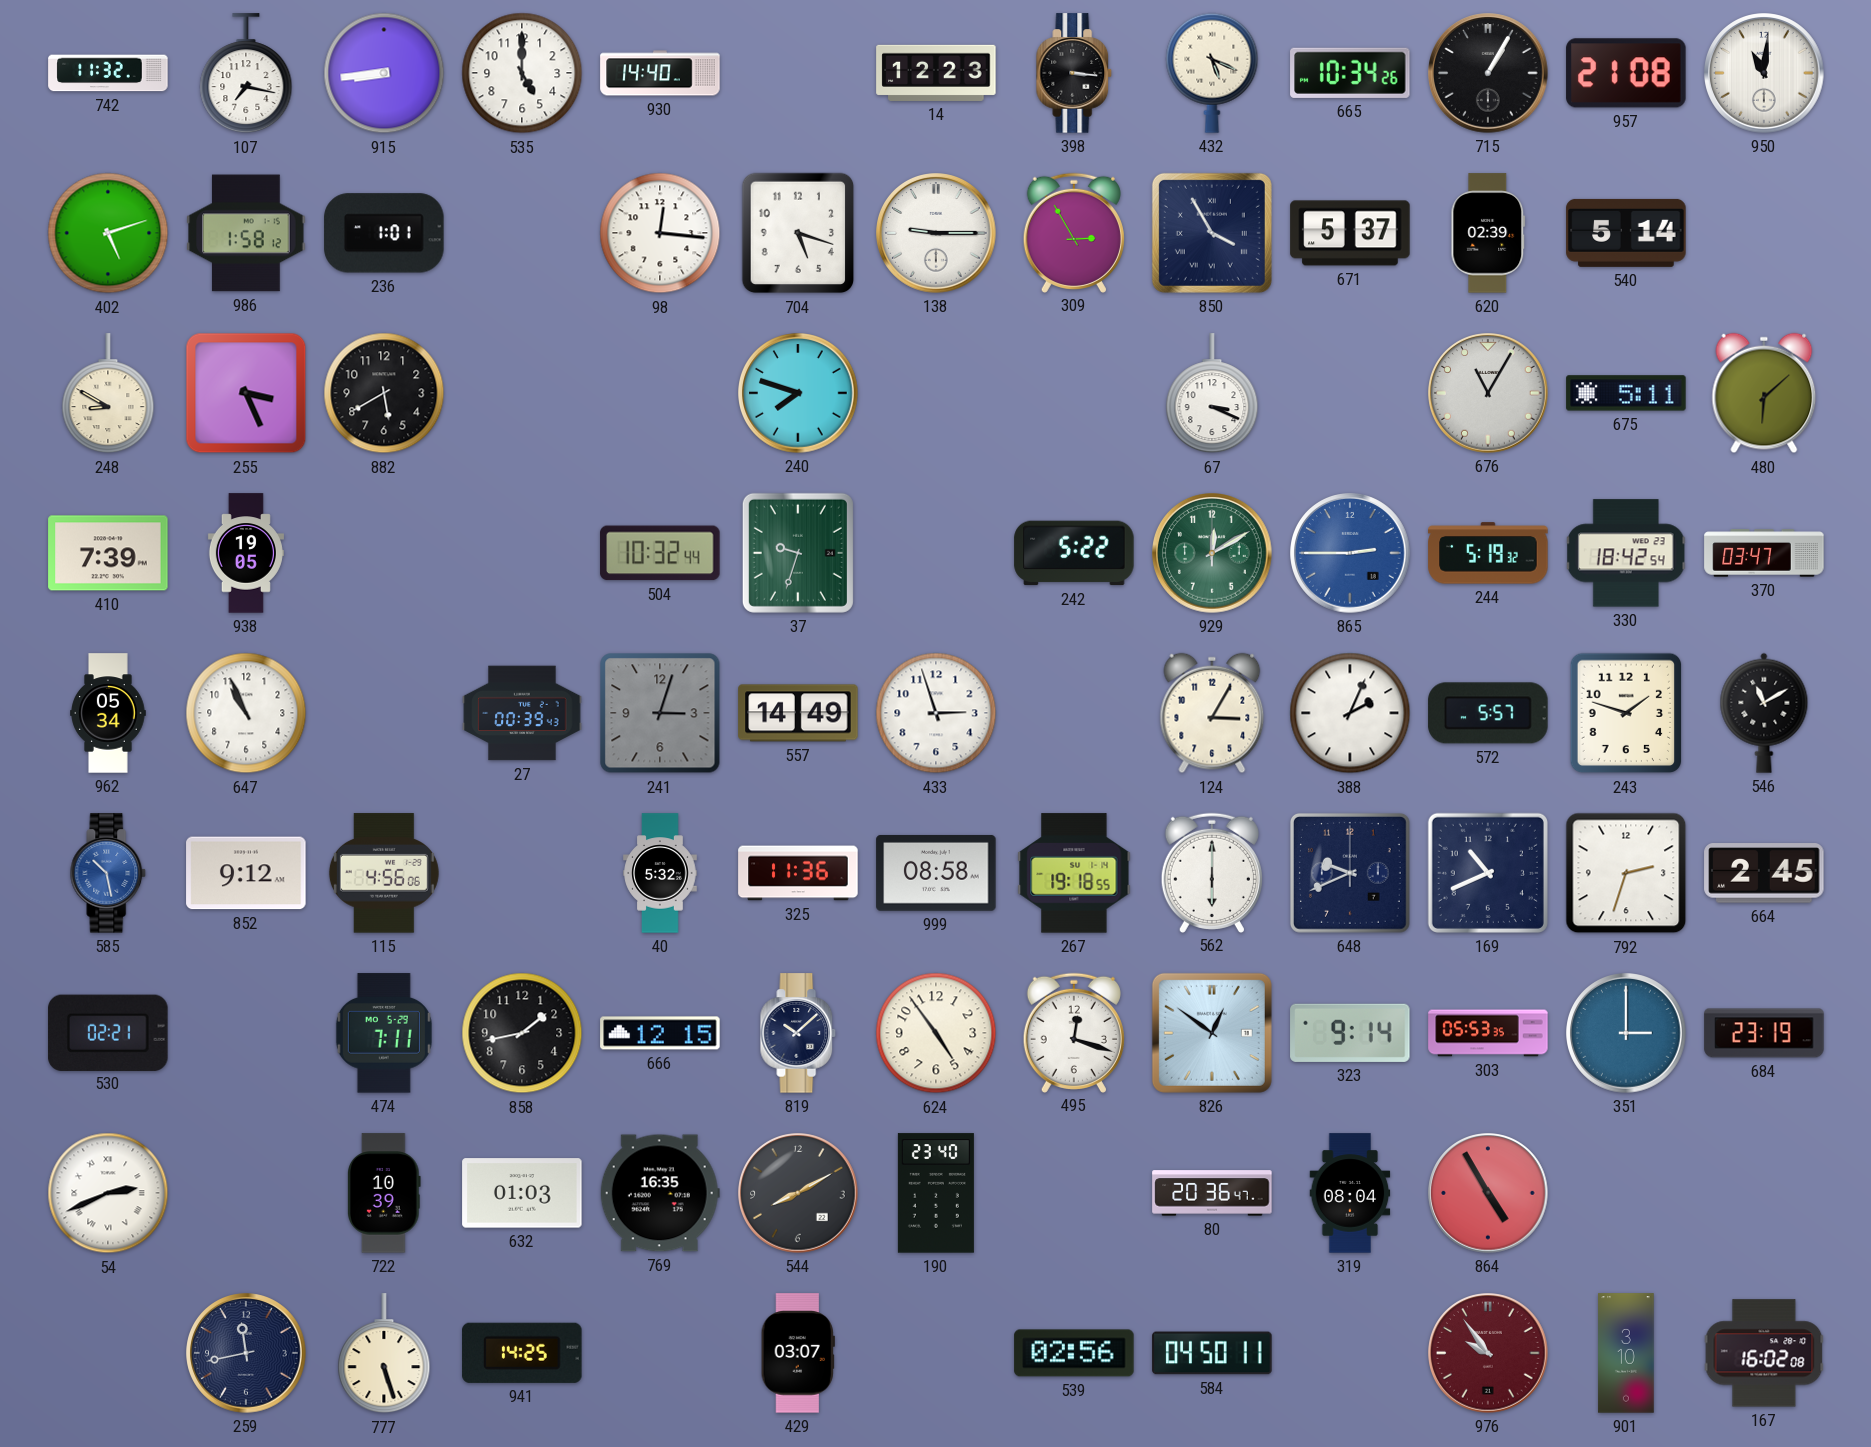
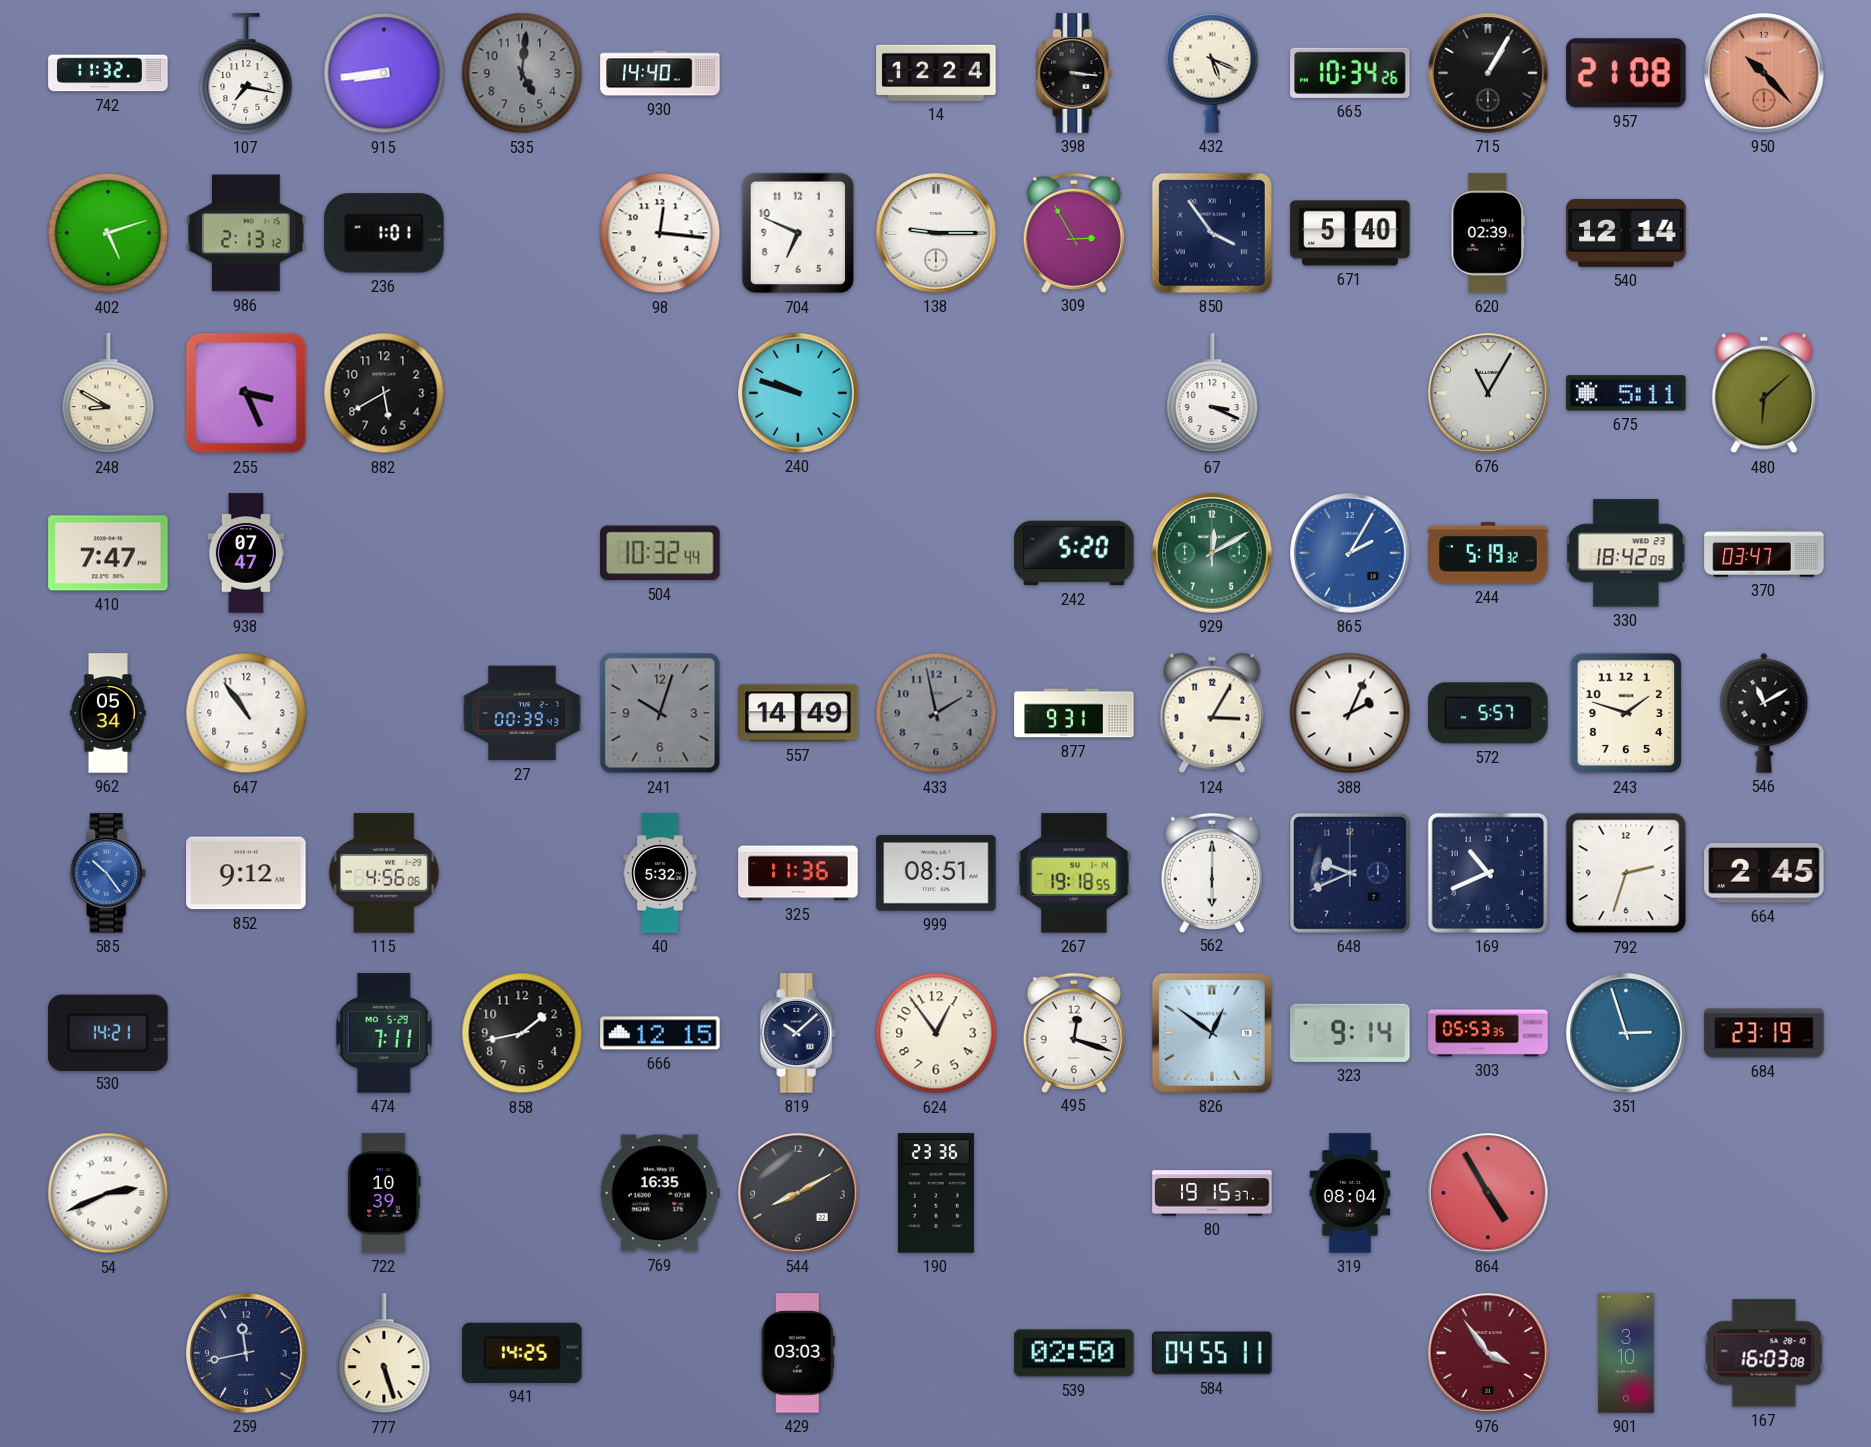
535: 5:00 -> 5:01 (522, 73)
535 dial: white -> grey (522, 73)
14: 12:23 -> 12:24 (936, 73)
950: 11:01 -> 10:23 (1764, 73)
950 dial: white -> salmon (1764, 73)
986: 1:58 -> 2:13 (246, 233)
704: 5:18 -> 6:49 (798, 233)
850: 3:55 -> 3:54 (1212, 233)
671: 5:37 -> 5:40 (1350, 233)
540: 5:14 -> 12:14 (1626, 233)
240: 7:48 -> 9:48 (798, 393)
410: 7:39 -> 7:47 (108, 553)
938: 19:05 -> 07:47 (246, 553)
37: 9:33 -> none (798, 553)
242: 5:22 -> 5:20 (1074, 553)
865: 2:45 -> 2:05 (1350, 553)
330: 18:42:54 -> 18:42:09 (1626, 553)
647: 10:56 -> 10:54 (246, 713)
241: 3:03 -> 10:03 (660, 713)
433: 2:57 -> 1:58 (936, 713)
433 dial: white -> grey (936, 713)
877: none -> 9:31 (1074, 713)
585: 10:28 -> 10:24 (108, 873)
999: 08:58 -> 08:51 (936, 873)
530: 02:21 -> 14:21 (108, 1032)
624: 4:54 -> 12:54 (936, 1033)
351: 3:00 -> 2:57 (1626, 1033)
632: 01:03 -> none (522, 1193)
190: 23:40 -> 23:36 (936, 1193)
80: 20:36 -> 19:15 (1212, 1193)
429: 03:07 -> 03:03 (798, 1353)
539: 02:56 -> 02:50 (1074, 1353)
584: 04:50 -> 04:55 (1212, 1353)
976: 9:54 -> 3:54 (1488, 1353)
167: 16:02 -> 16:03 (1764, 1353)
